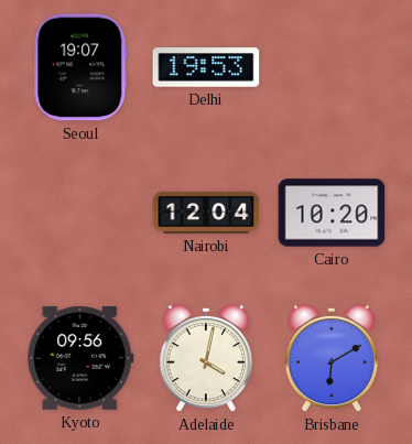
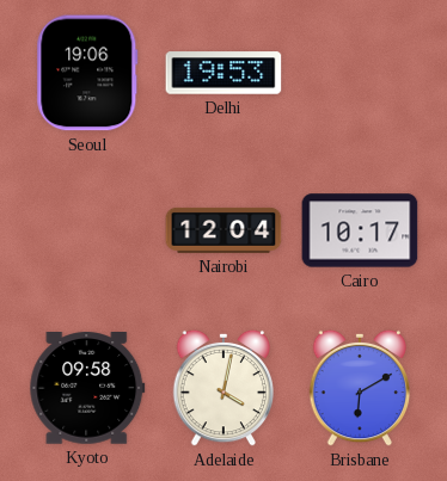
Seoul: 19:07 -> 19:06 (87, 73)
Cairo: 10:20 -> 10:17 (360, 230)
Kyoto: 09:56 -> 09:58 (87, 389)
